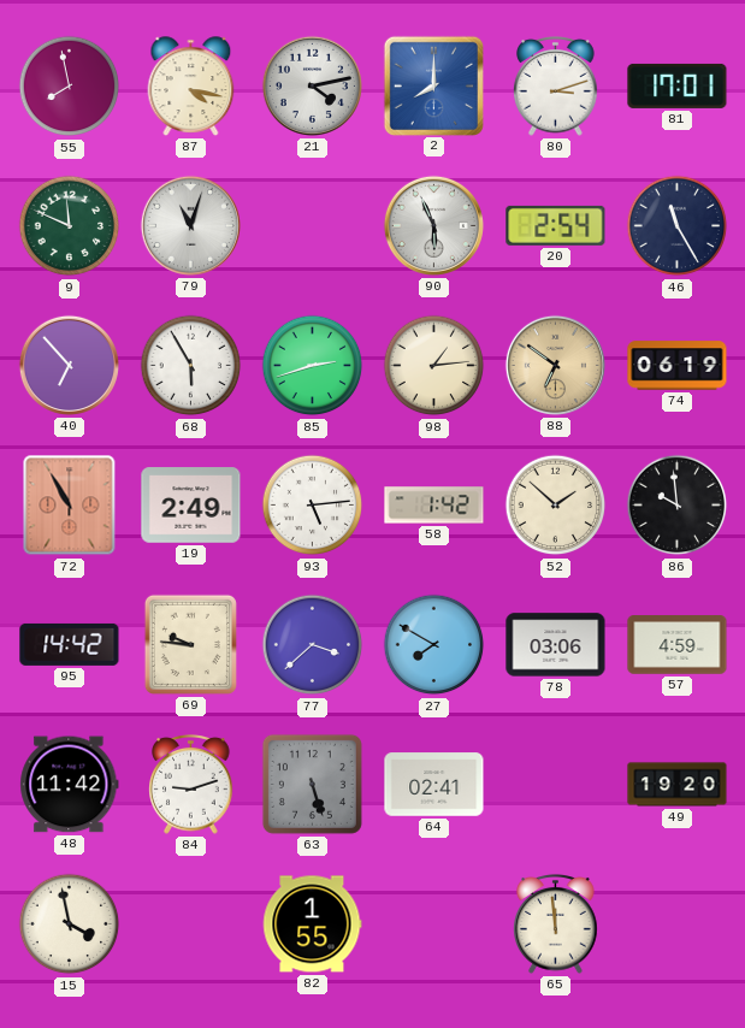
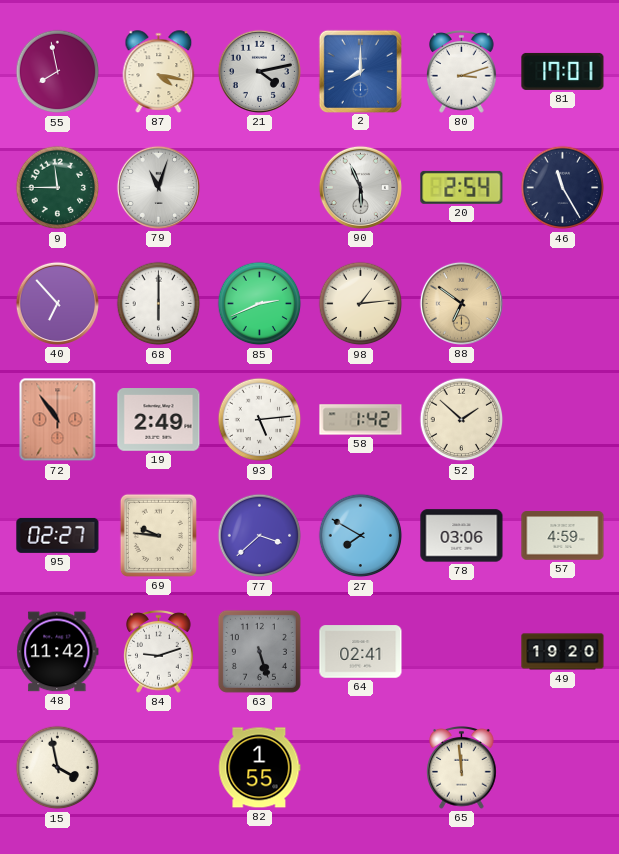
9: 11:49 -> 11:45 (58, 188)
68: 5:55 -> 6:00 (159, 304)
85: 2:42 -> 2:41 (260, 304)
74: 06:19 -> none (678, 366)
72: 10:55 -> 10:54 (58, 420)
86: 9:59 -> none (678, 506)
95: 14:42 -> 02:27 (58, 535)
